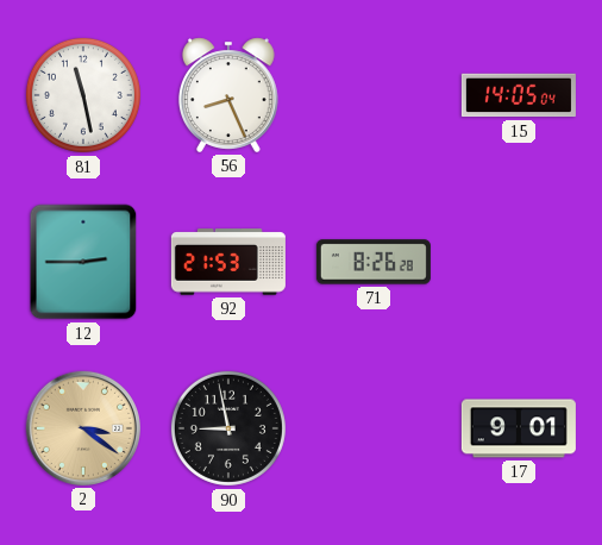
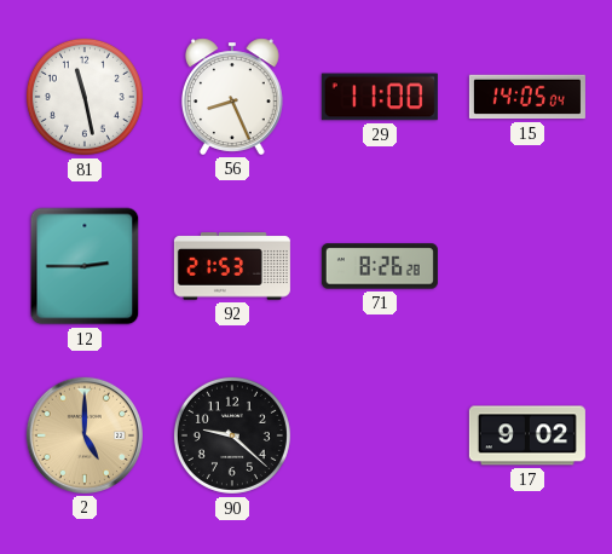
29: none -> 11:00 (380, 97)
2: 3:21 -> 5:00 (85, 435)
90: 8:58 -> 9:22 (232, 435)
17: 9:01 -> 9:02 (527, 435)
